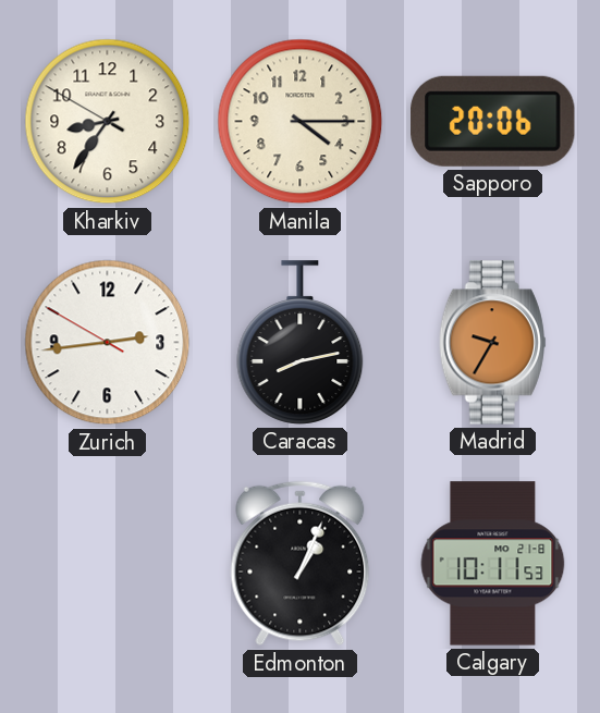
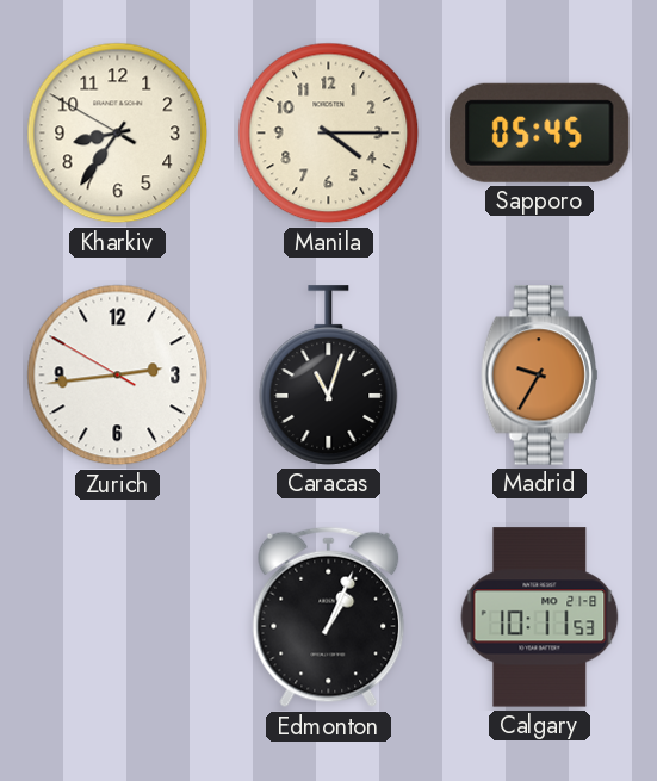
Sapporo: 20:06 -> 05:45 (540, 132)
Caracas: 8:13 -> 11:03 (329, 376)
